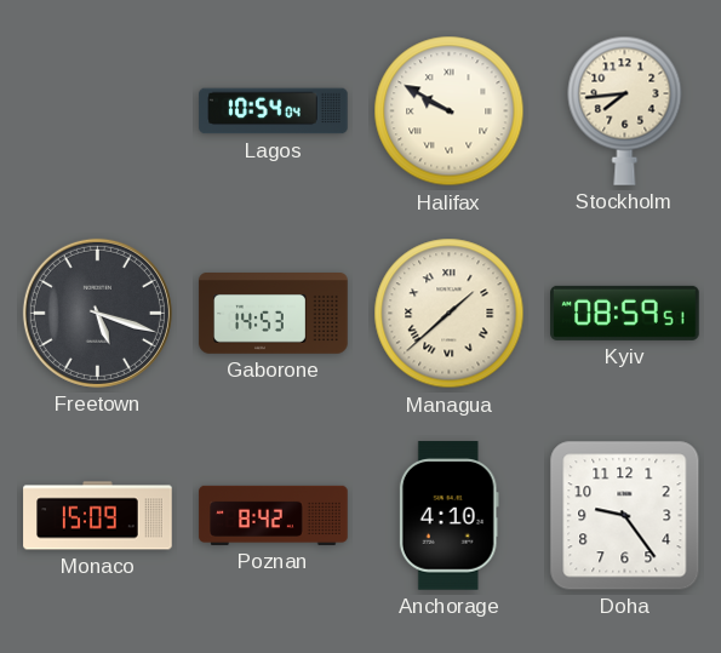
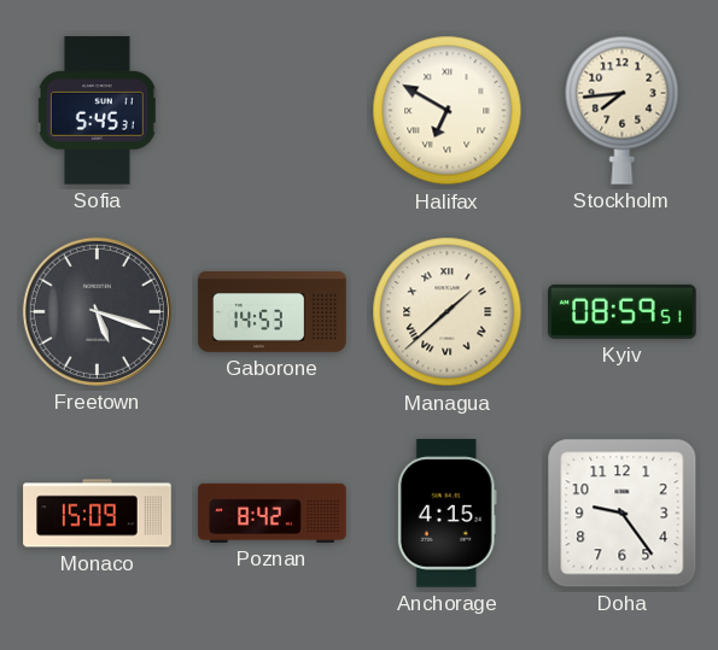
Sofia: none -> 5:45 (97, 111)
Lagos: 10:54 -> none (274, 111)
Halifax: 9:50 -> 6:50 (448, 111)
Anchorage: 4:10 -> 4:15 (446, 514)
